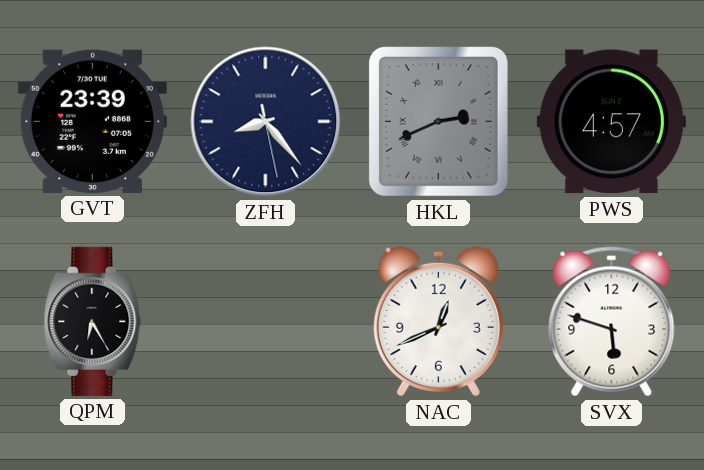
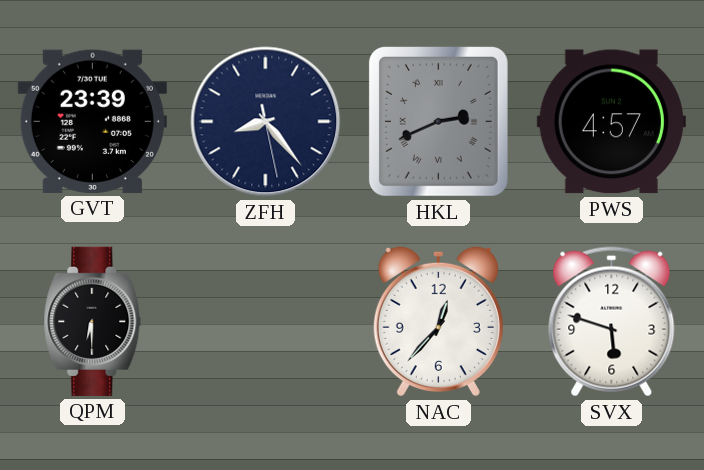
QPM: 6:25 -> 6:30 (93, 321)
NAC: 12:41 -> 12:37 (438, 321)
